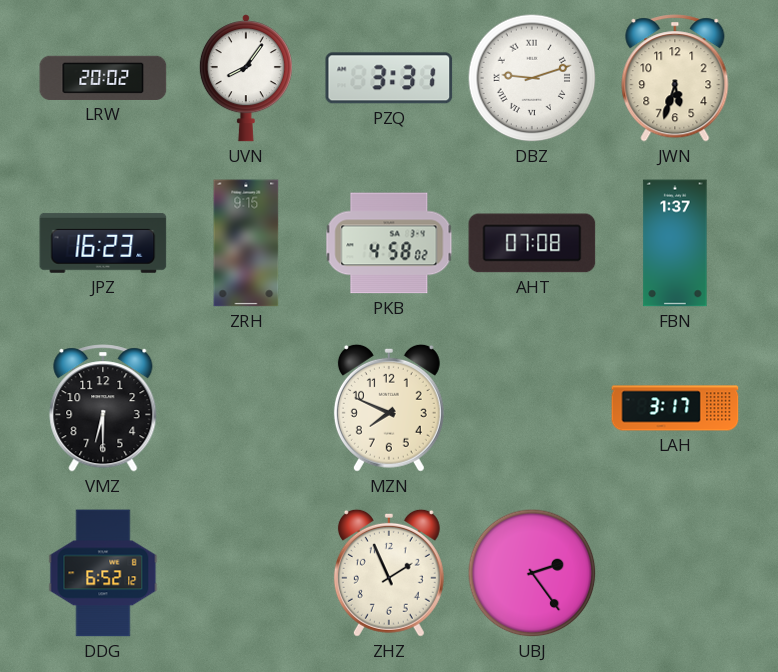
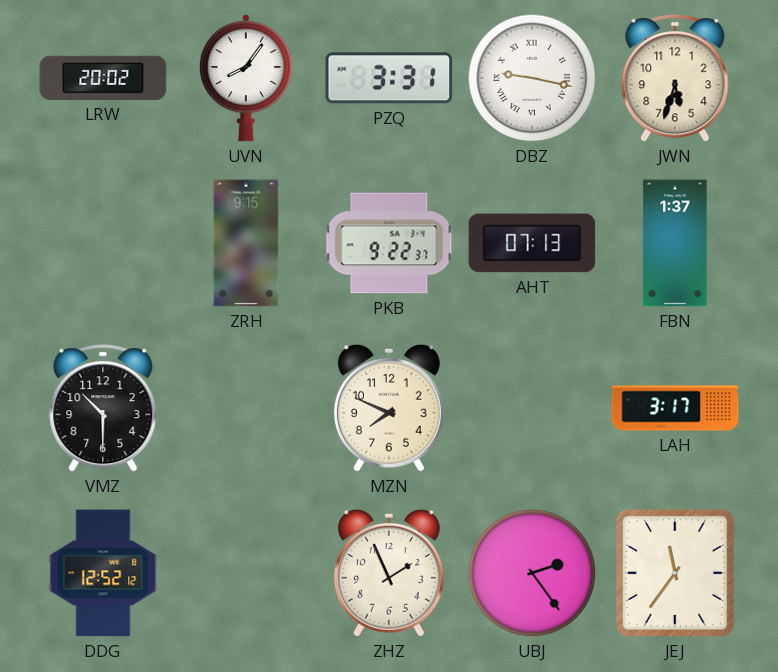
DBZ: 9:12 -> 9:17 (532, 78)
JPZ: 16:23 -> none (103, 243)
PKB: 4:58 -> 9:22 (389, 243)
AHT: 07:08 -> 07:13 (532, 243)
VMZ: 6:30 -> 10:30 (103, 408)
DDG: 6:52 -> 12:52 (103, 573)
JEJ: none -> 11:36 (675, 573)
